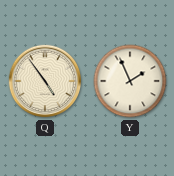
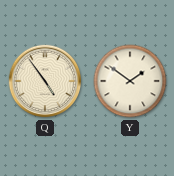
Y: 1:56 -> 1:51 (130, 81)
